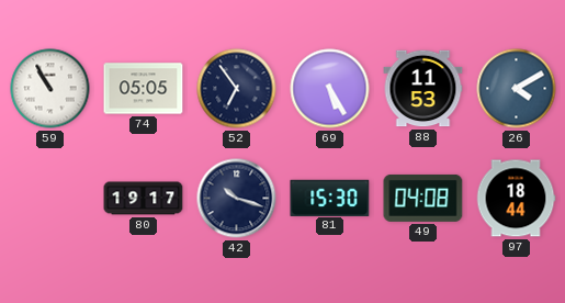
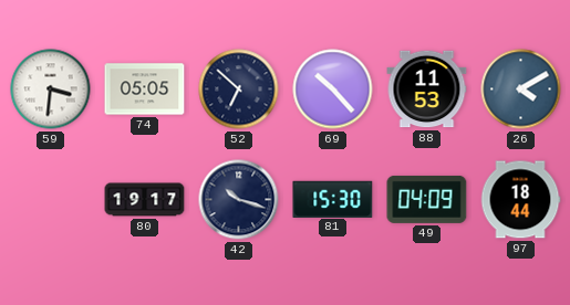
59: 10:55 -> 3:31 (51, 90)
52: 6:54 -> 6:52 (239, 90)
69: 5:25 -> 10:23 (333, 90)
49: 04:08 -> 04:09 (427, 199)
